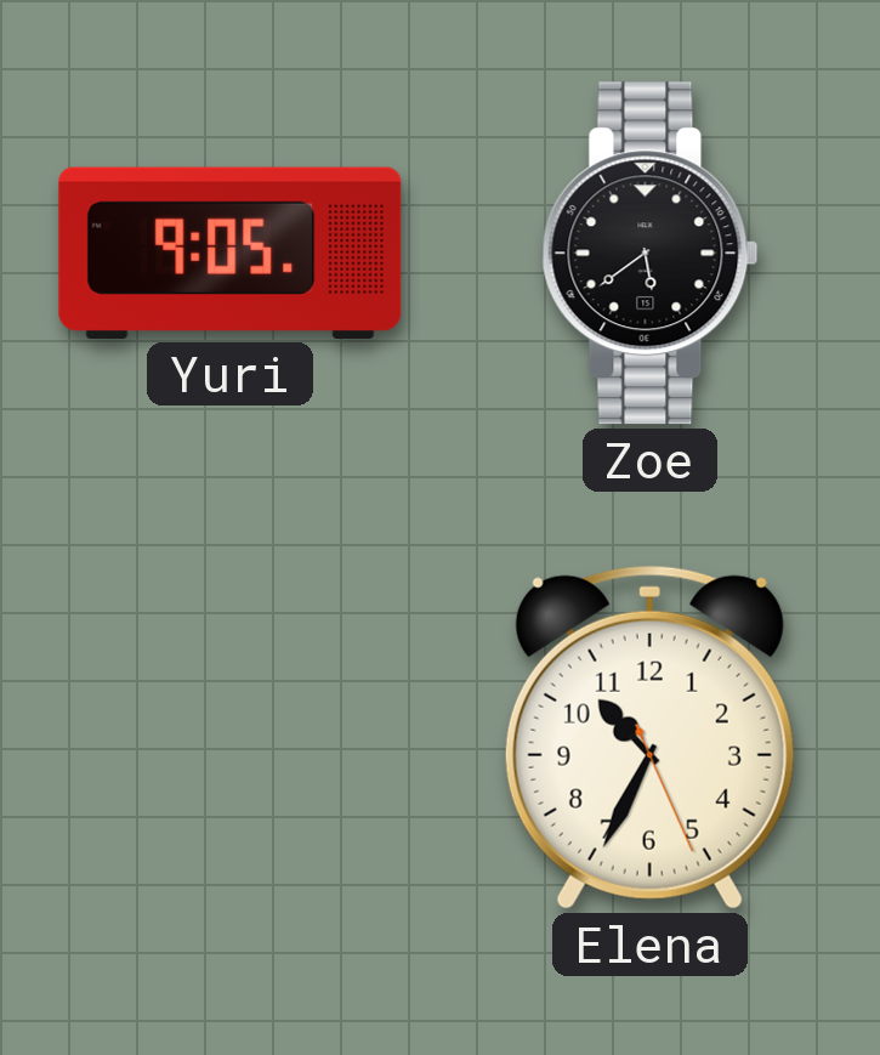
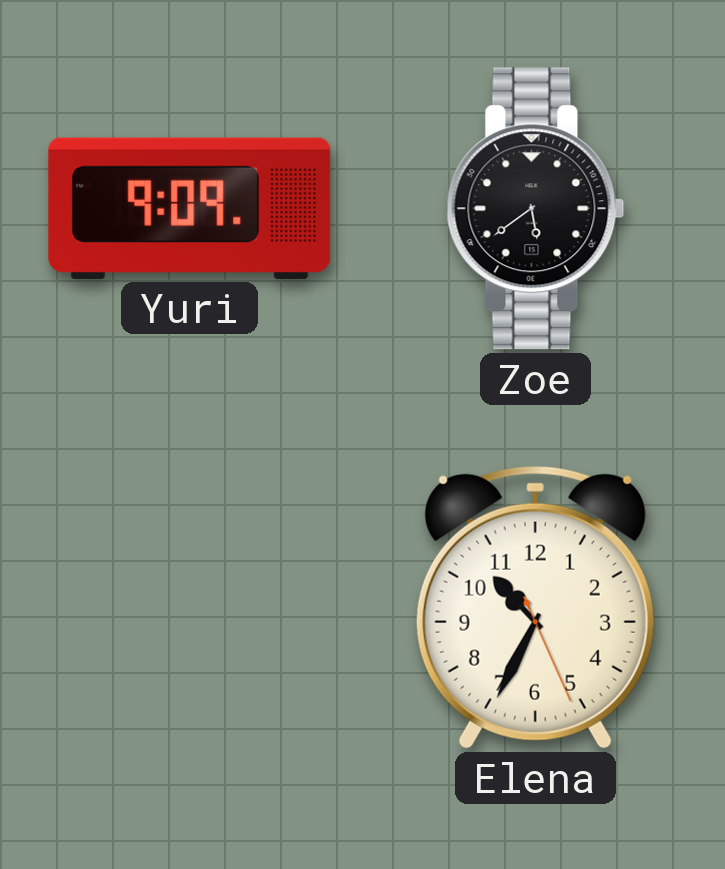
Yuri: 9:05 -> 9:09 (190, 208)
